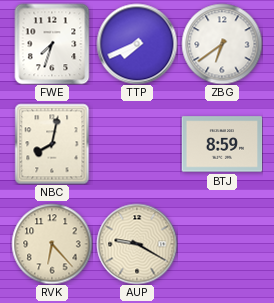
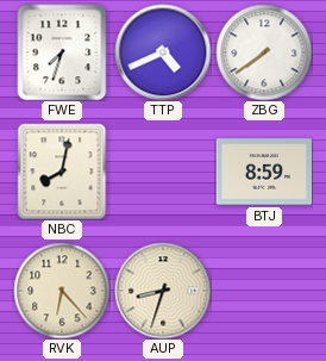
TTP: 7:41 -> 4:41 (163, 52)
ZBG: 6:39 -> 7:39 (264, 52)
AUP: 9:20 -> 8:33 (163, 291)
